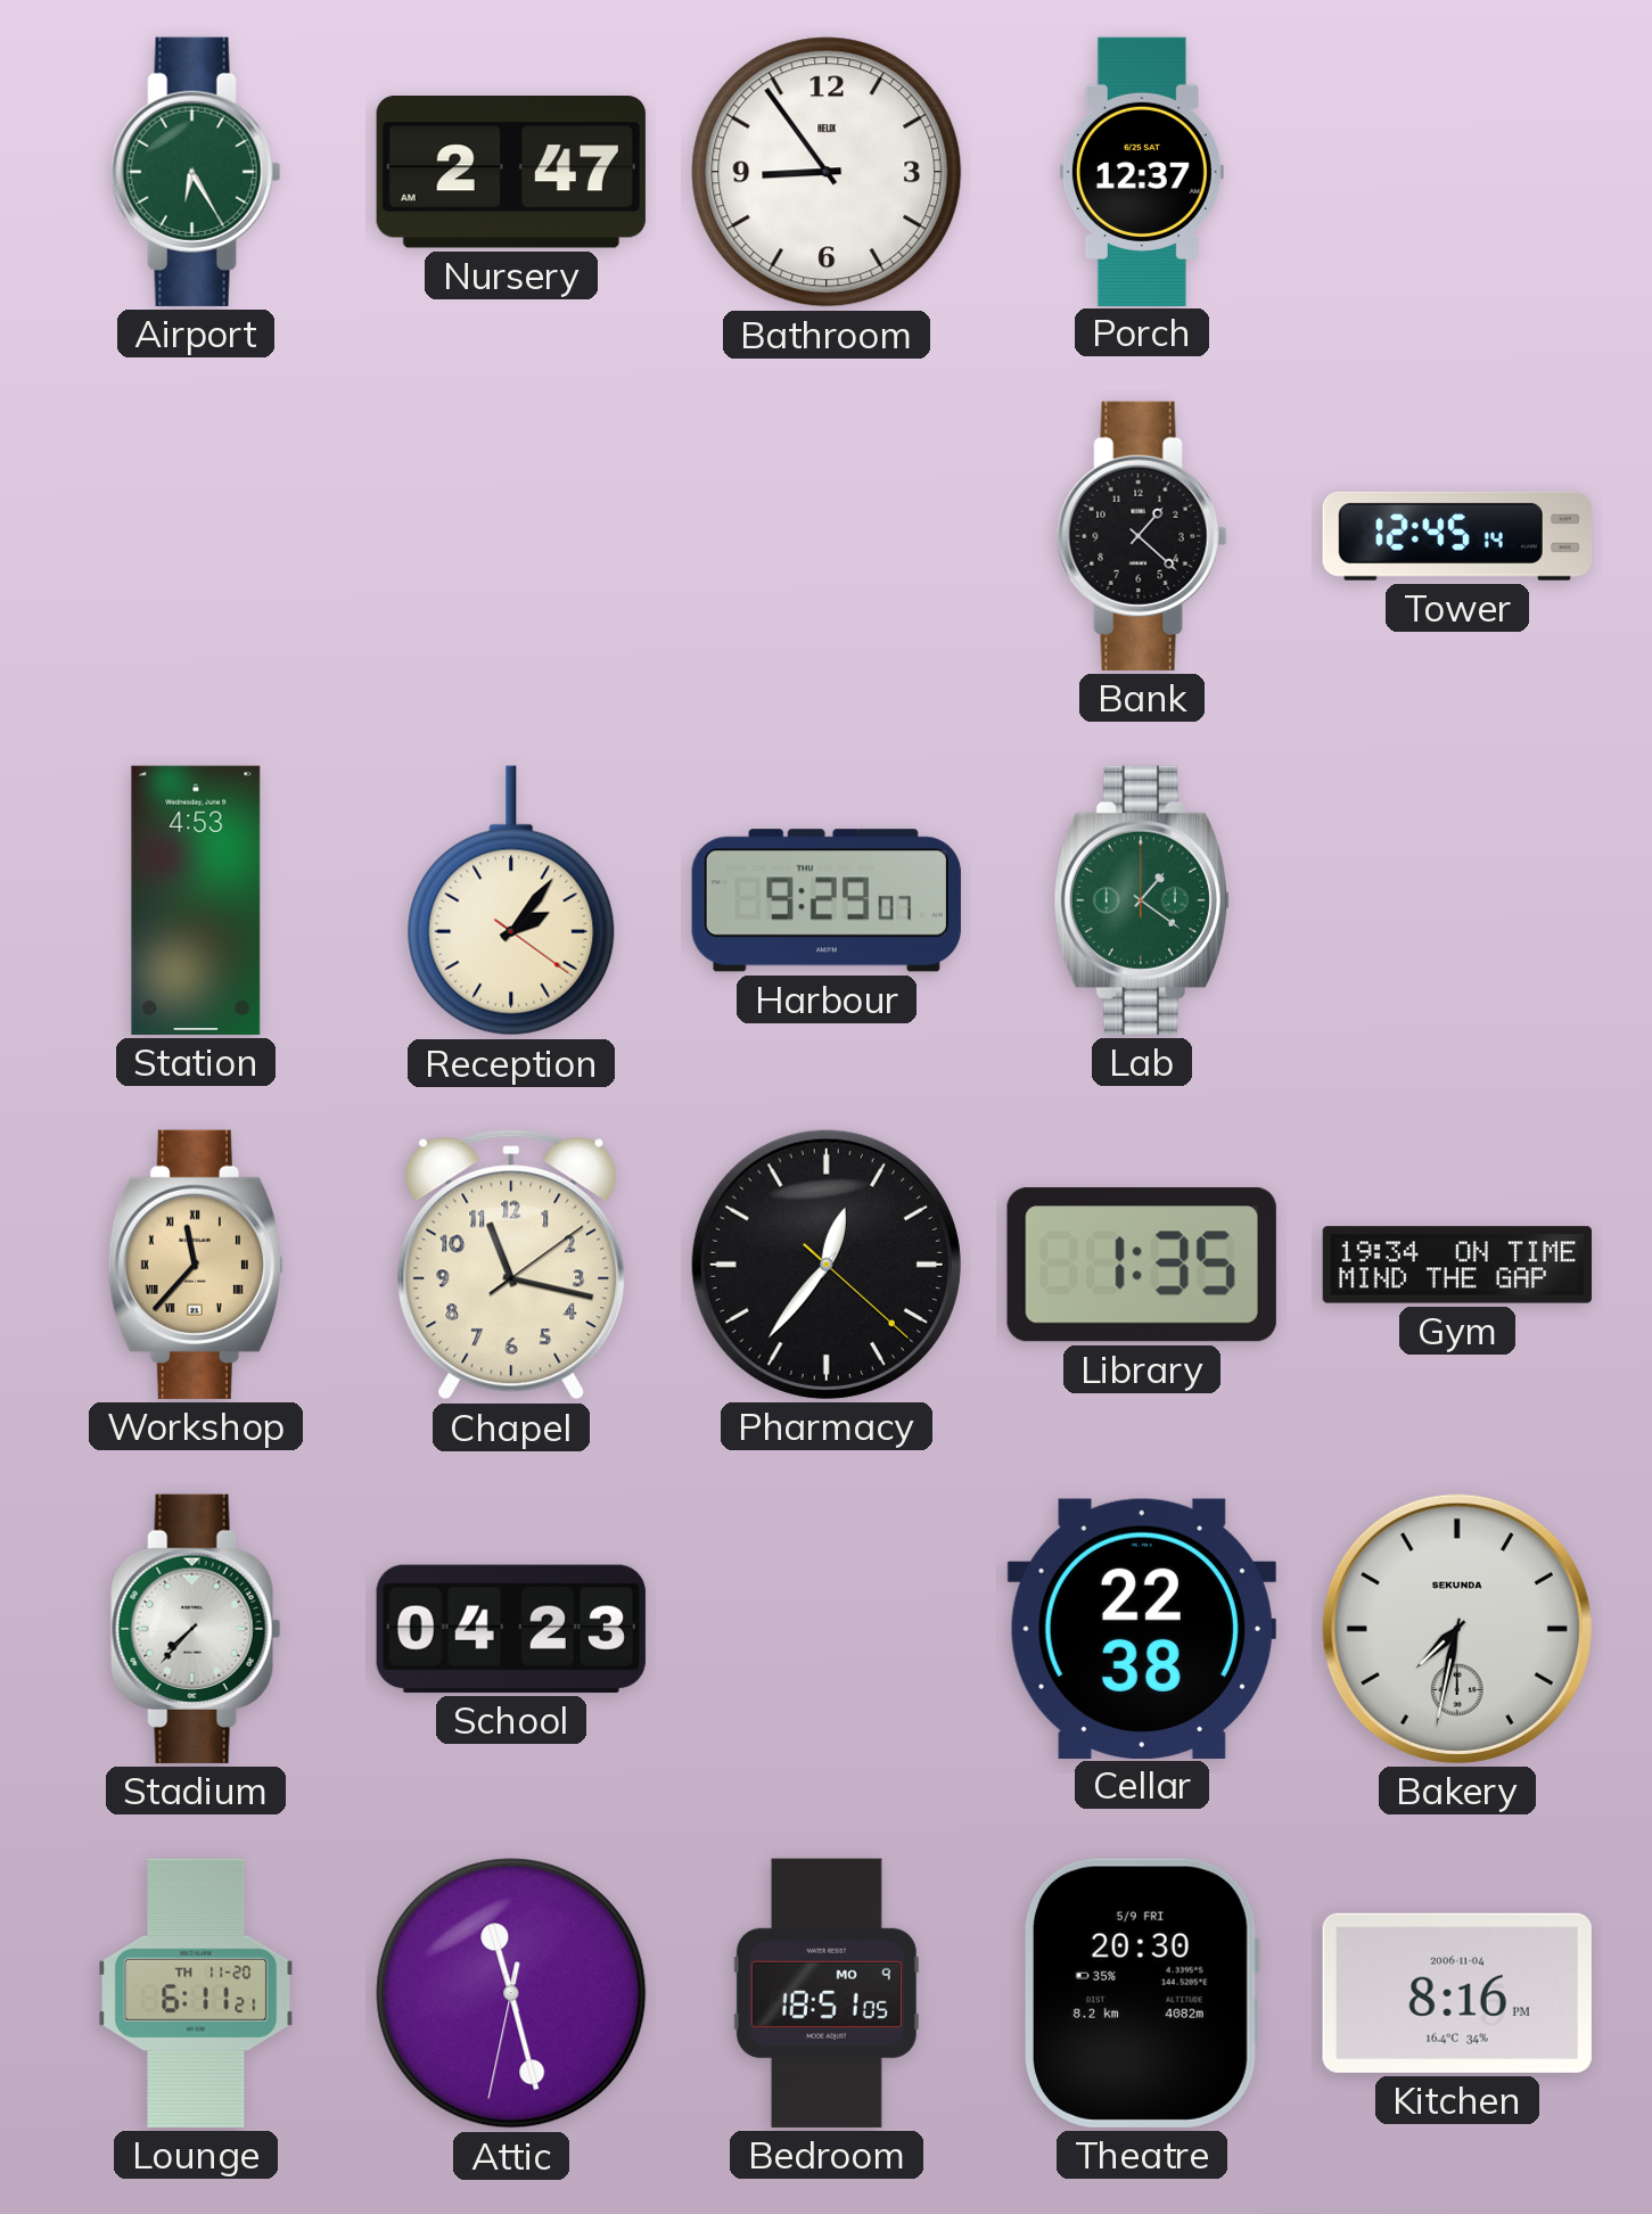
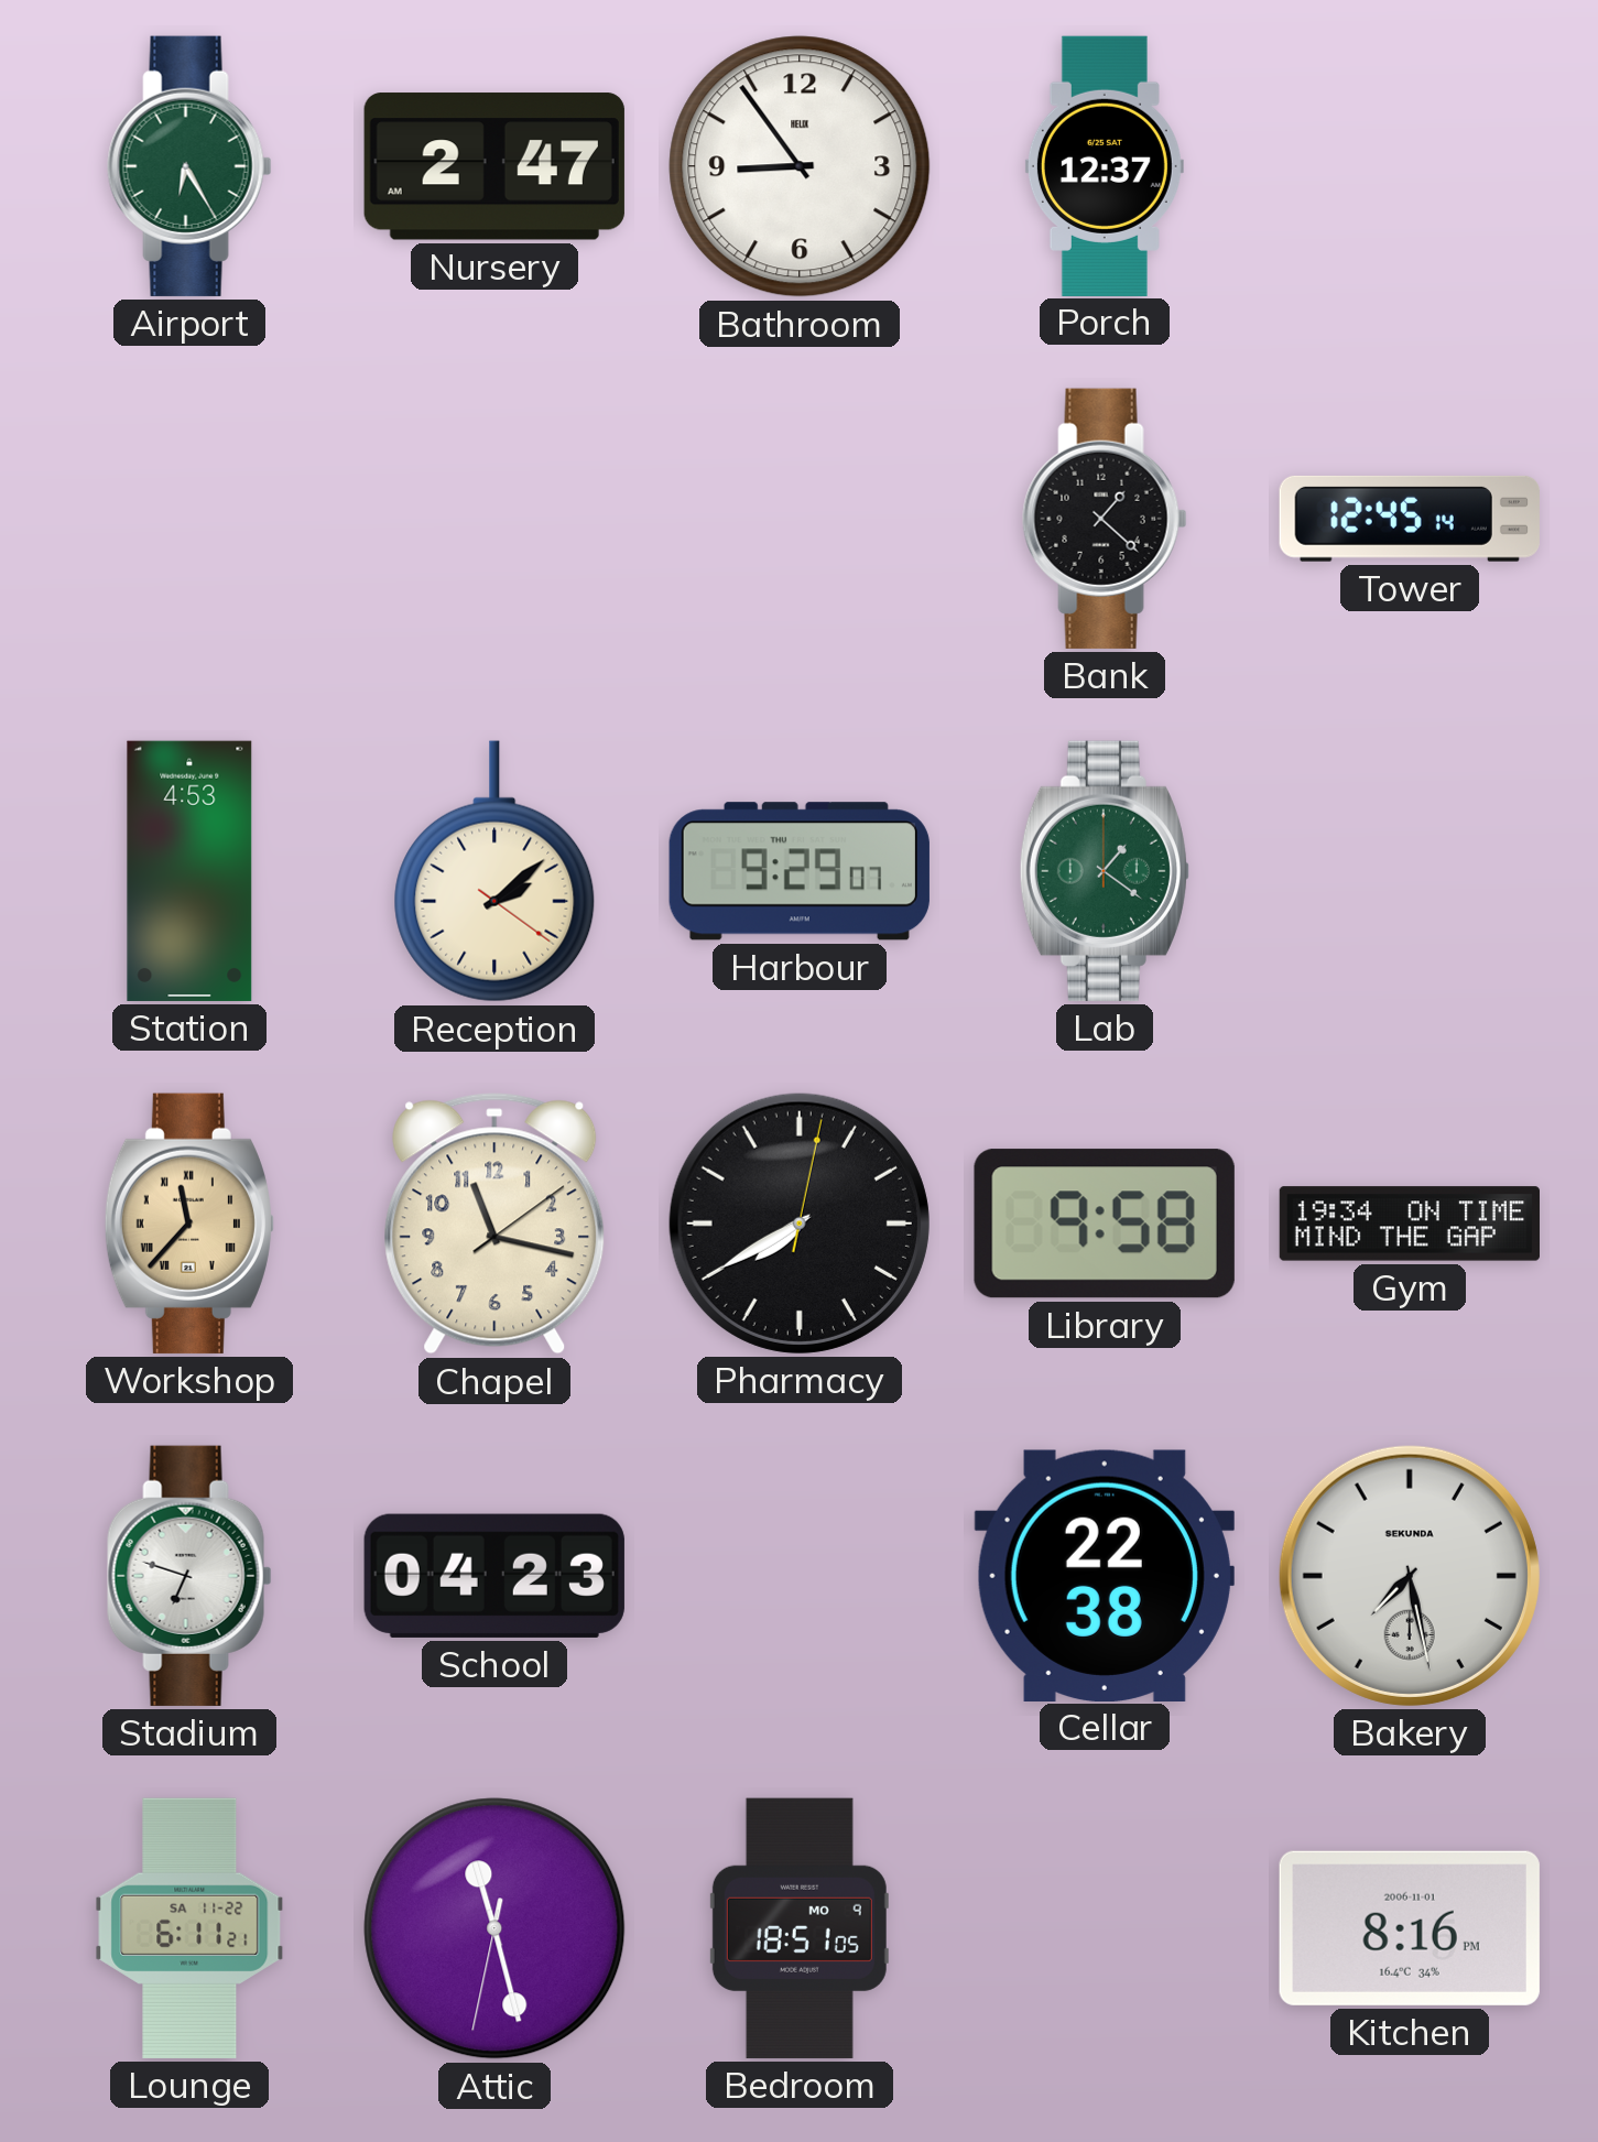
Reception: 2:06 -> 2:08 (494, 871)
Pharmacy: 12:36 -> 7:40 (800, 1224)
Library: 1:35 -> 9:58 (1105, 1224)
Stadium: 7:37 -> 6:48 (189, 1576)
Bakery: 7:32 -> 7:28 (1410, 1576)
Lounge date: TH 11-20 -> SA 11-22 (189, 1928)
Theatre: 20:30 -> none (1141, 1993)
Kitchen date: 2006-11-04 -> 2006-11-01 (1410, 1928)
